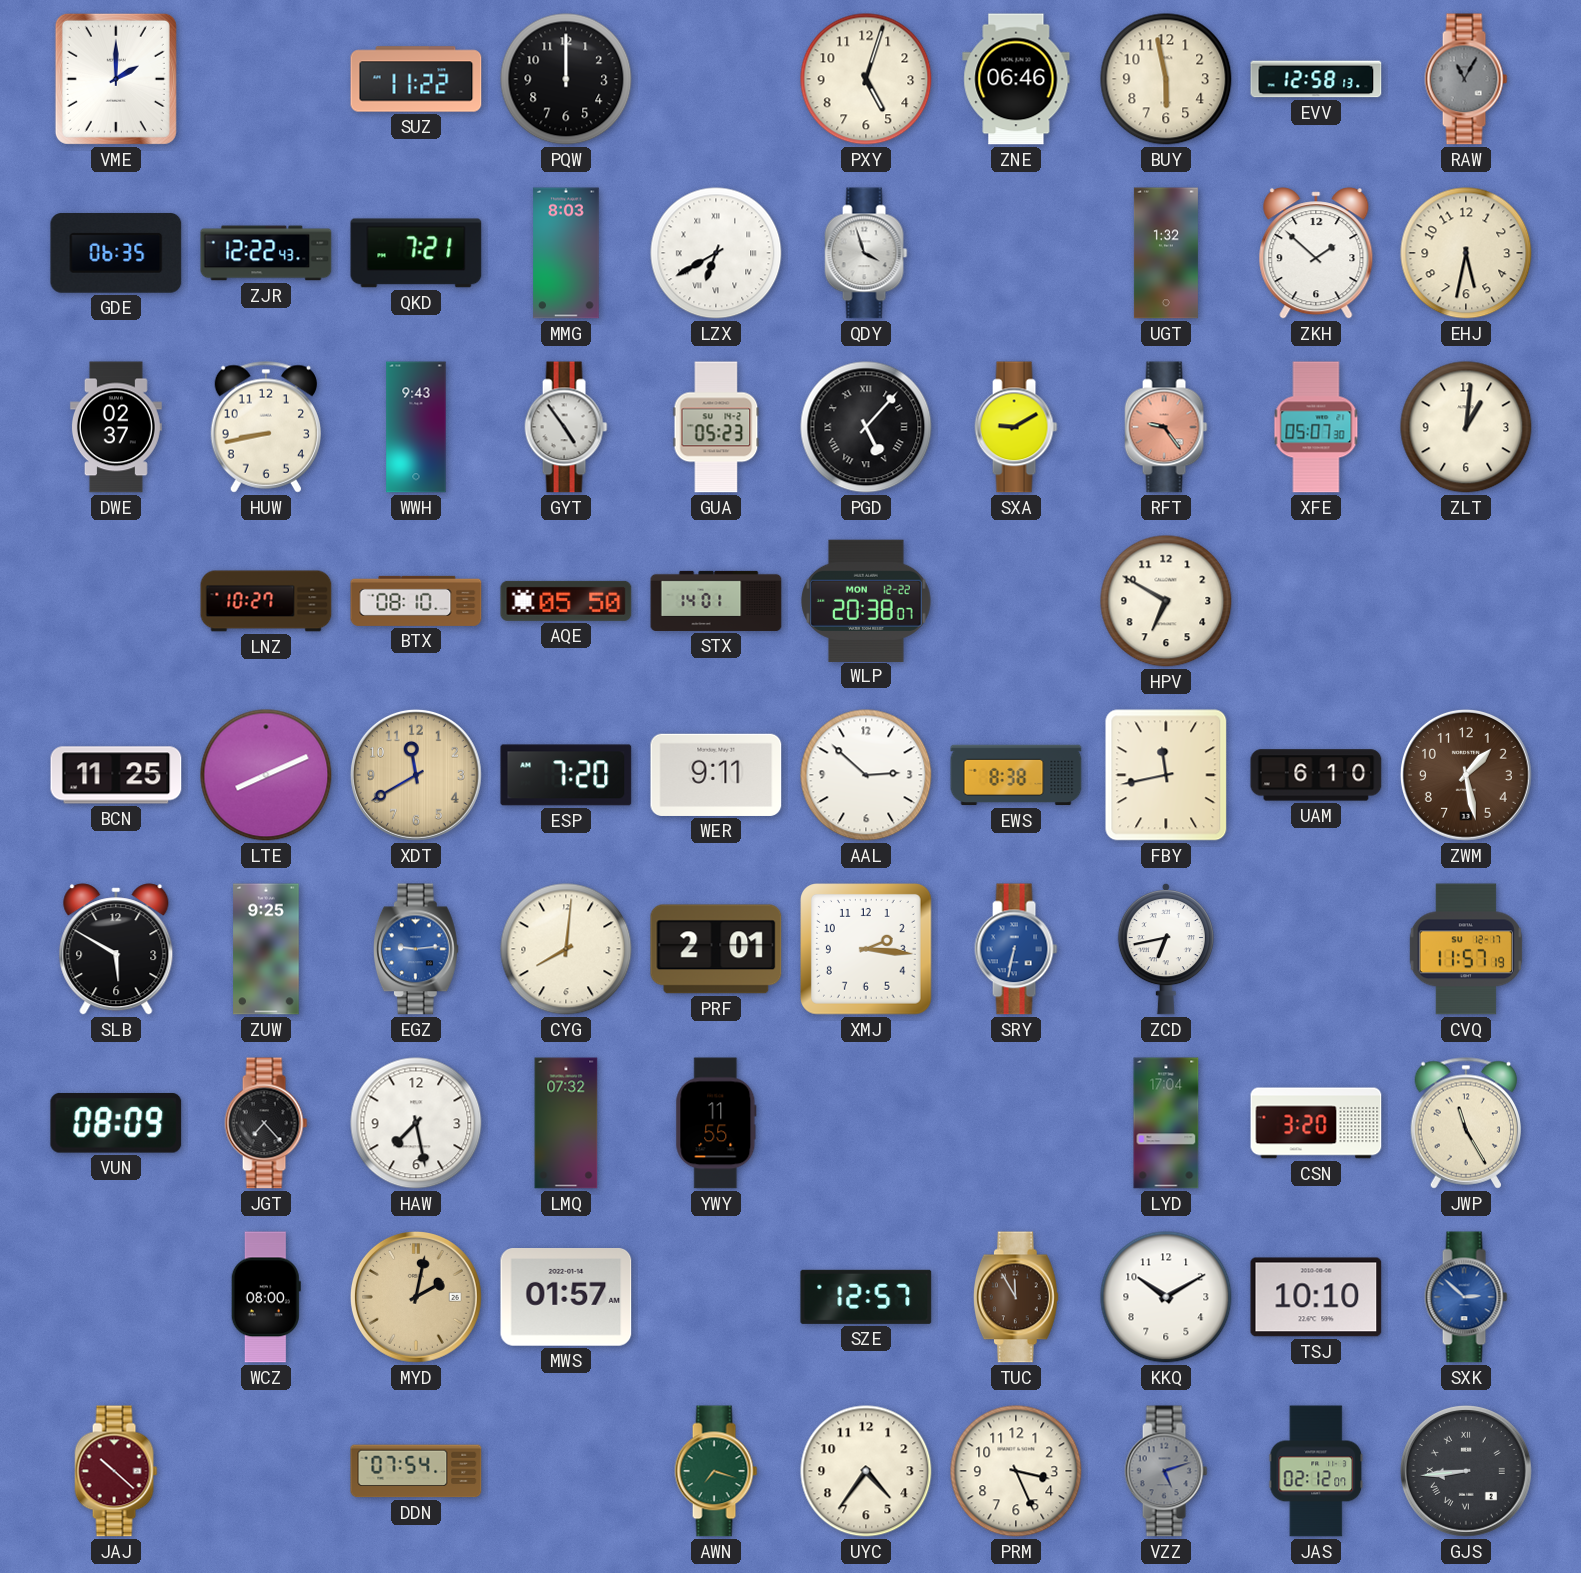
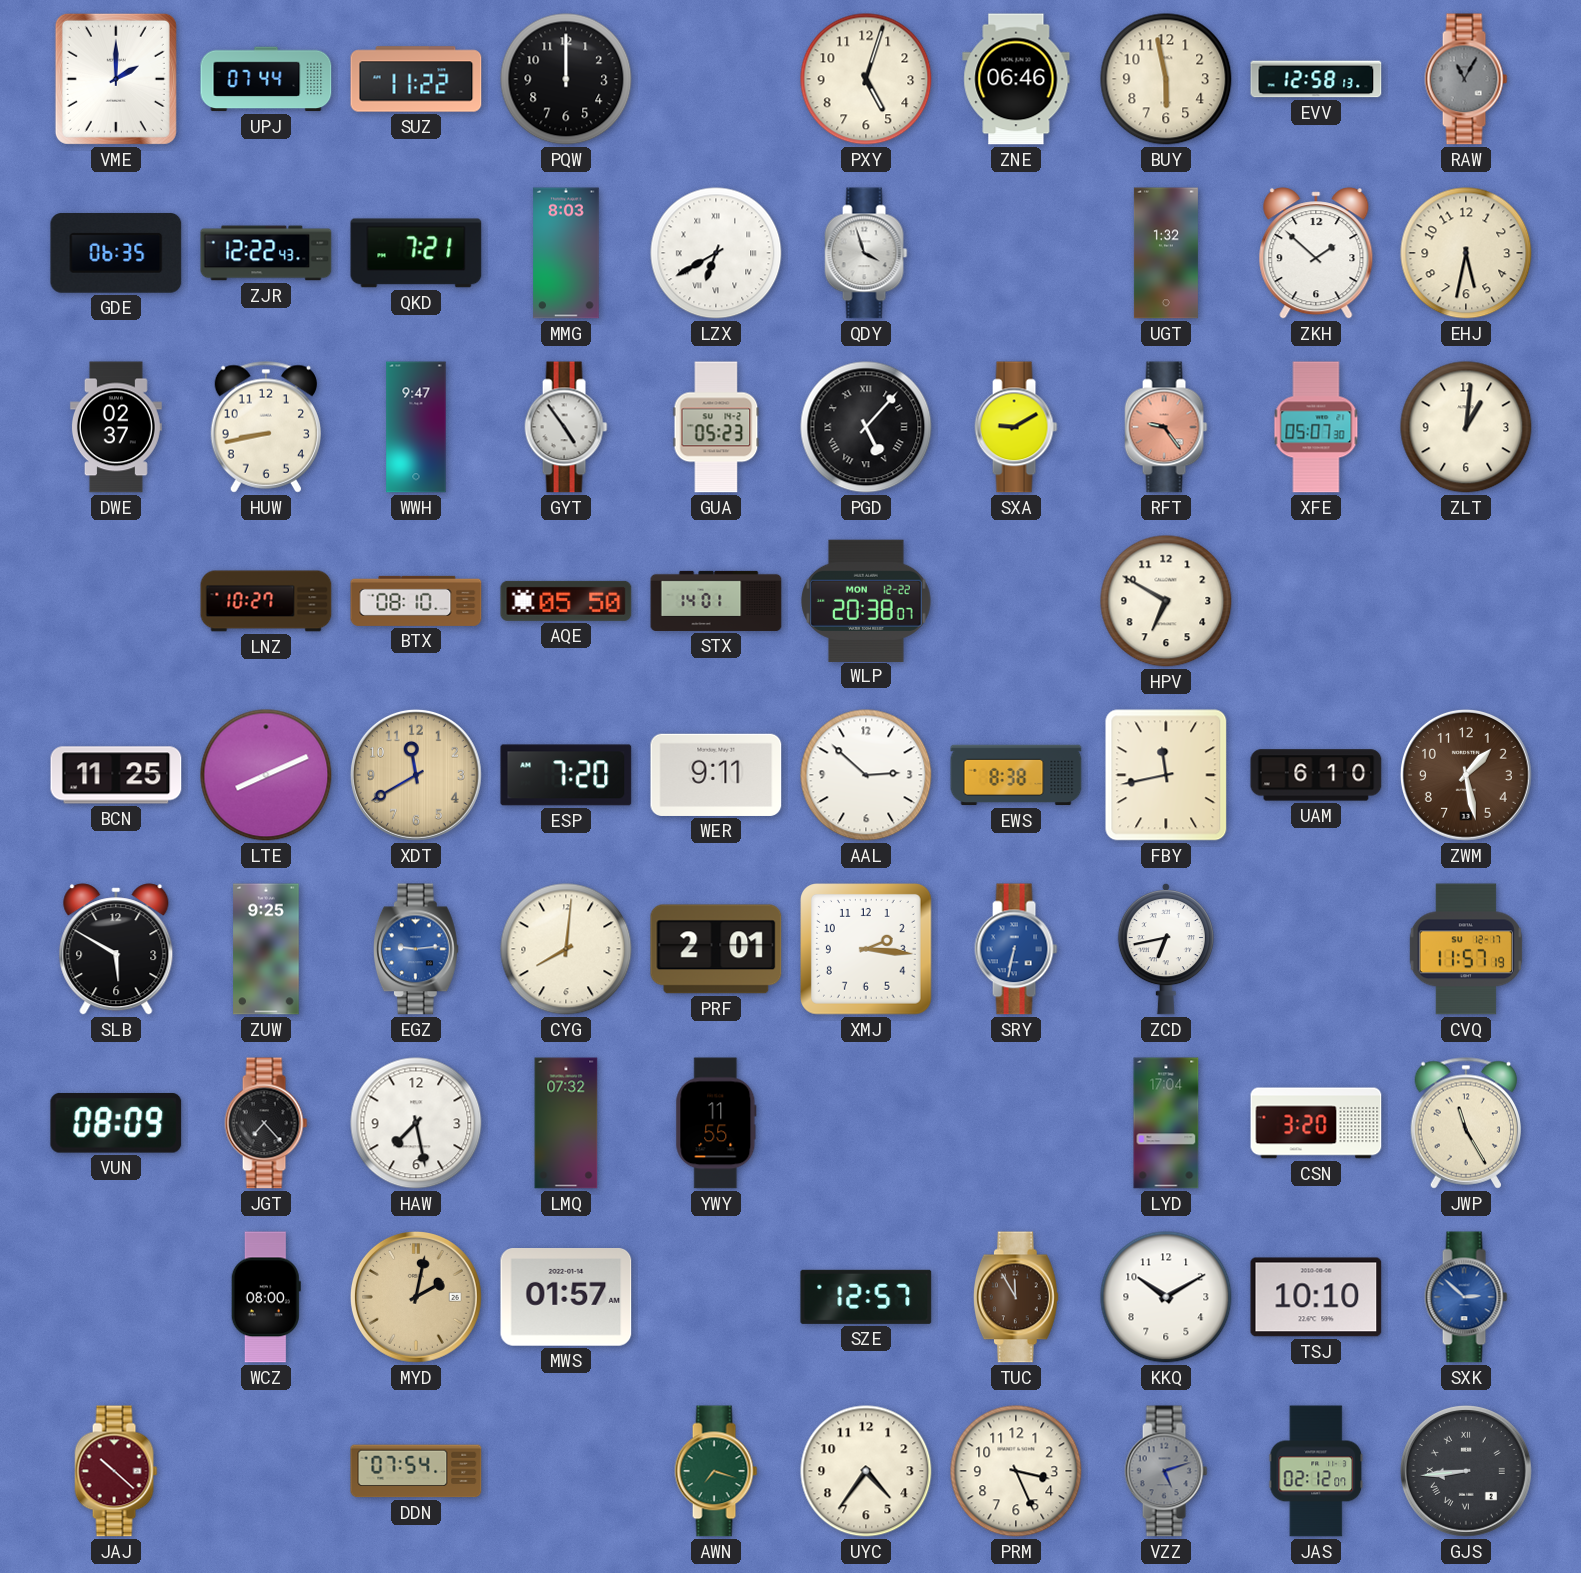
UPJ: none -> 07:44 (266, 79)
WWH: 9:43 -> 9:47 (416, 427)
